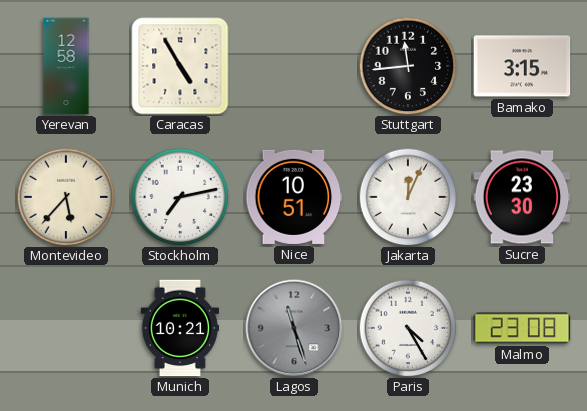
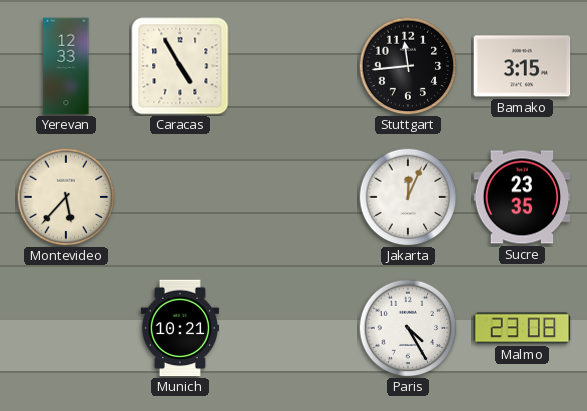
Yerevan: 12:58 -> 12:33 (66, 66)
Stockholm: 7:13 -> none (180, 197)
Nice: 10:51 -> none (294, 197)
Sucre: 23:30 -> 23:35 (522, 197)
Lagos: 11:27 -> none (294, 328)
